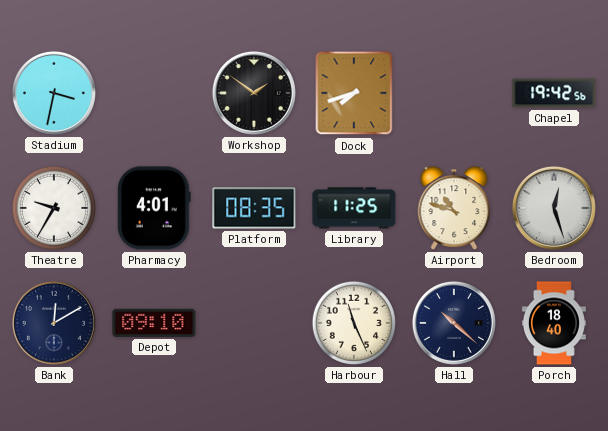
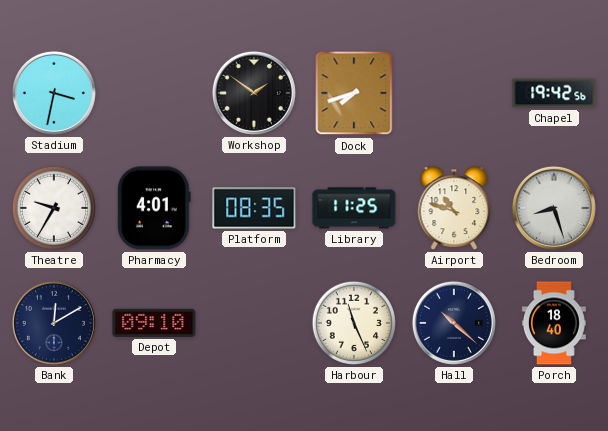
Bedroom: 12:27 -> 8:27 (554, 208)
